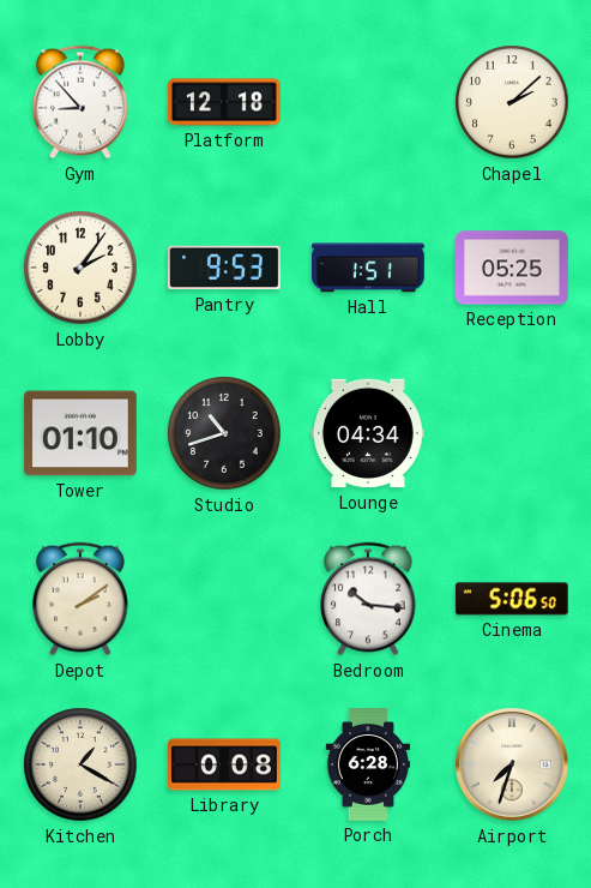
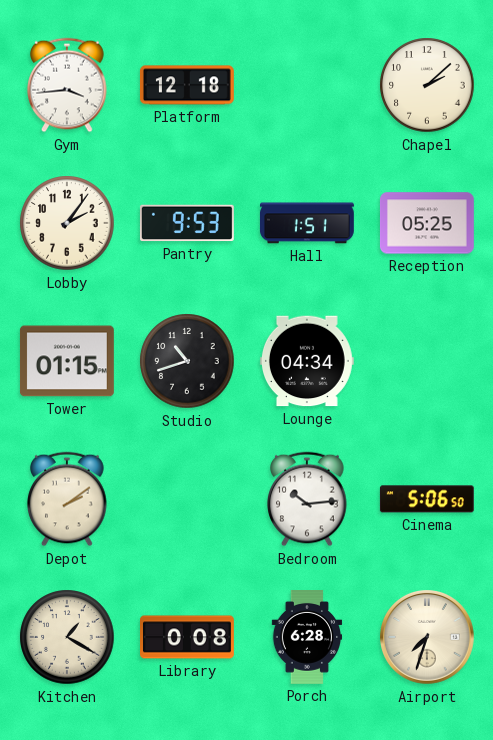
Gym: 8:53 -> 3:44 (67, 85)
Tower: 01:10 -> 01:15 (67, 361)
Bedroom: 10:16 -> 10:14 (307, 499)
